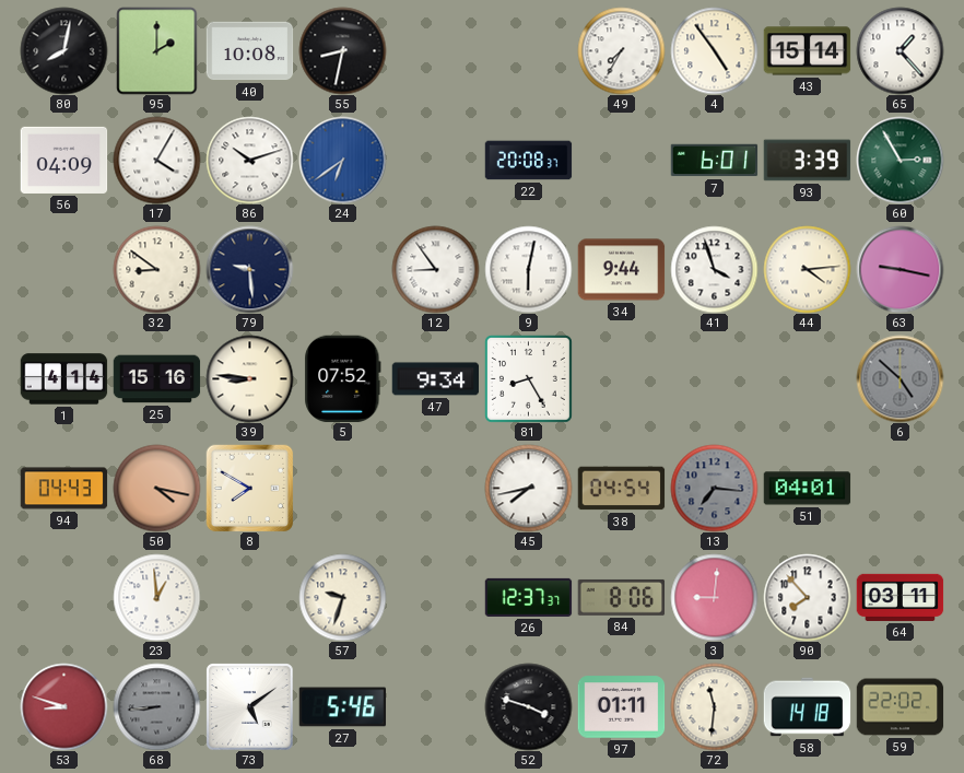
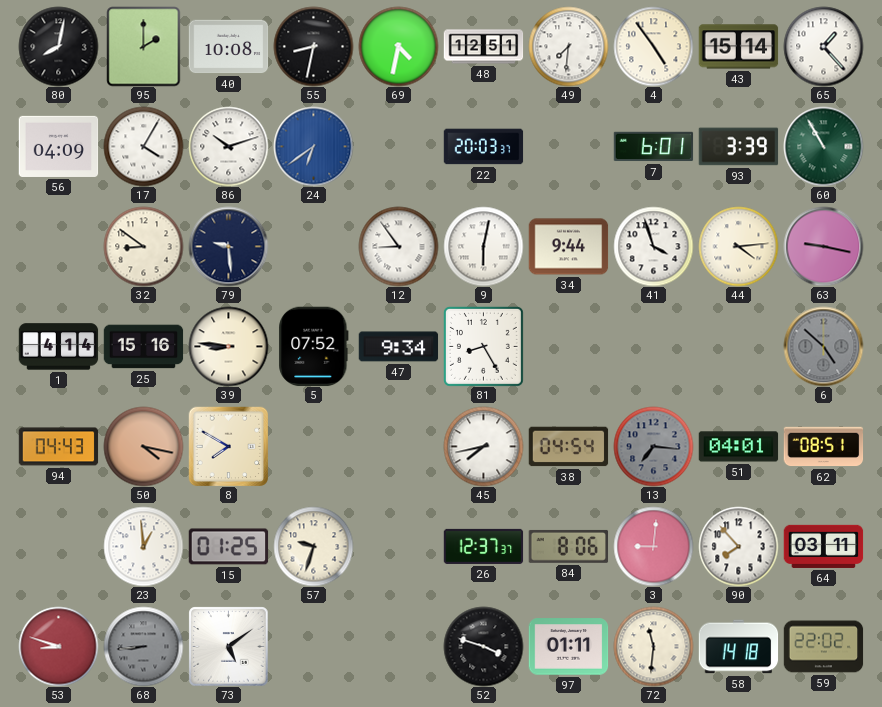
69: none -> 4:32 (398, 46)
48: none -> 12:51 (483, 47)
49: 7:35 -> 7:31 (568, 46)
22: 20:08 -> 20:03 (483, 147)
60: 2:55 -> 10:55 (823, 146)
62: none -> 08:51 (823, 447)
15: none -> 01:25 (228, 547)
27: 5:46 -> none (342, 707)
